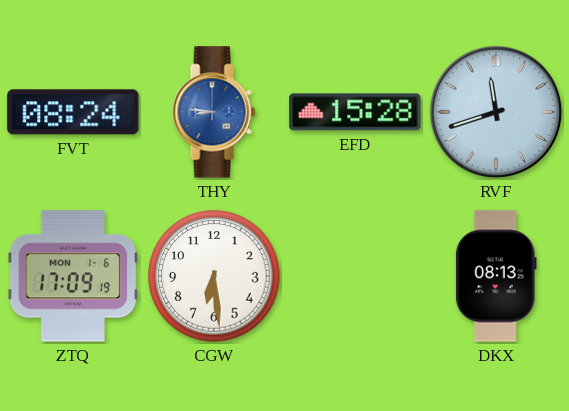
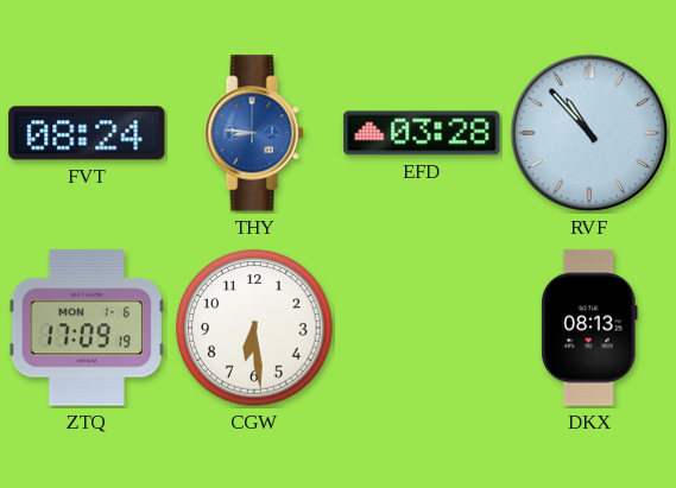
EFD: 15:28 -> 03:28 (422, 133)
RVF: 11:42 -> 10:53 (589, 133)
